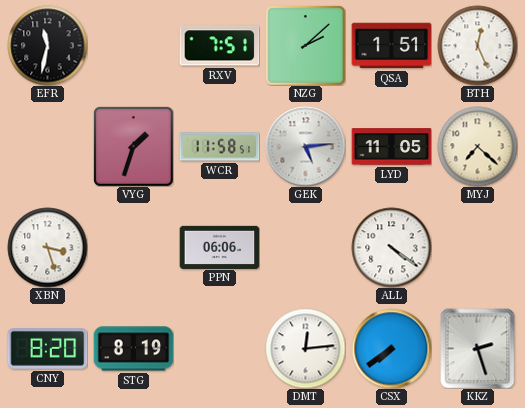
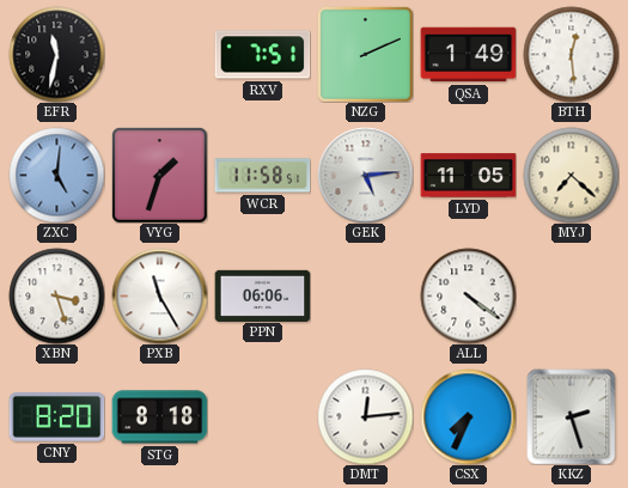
NZG: 2:08 -> 2:11 (366, 55)
QSA: 1:51 -> 1:49 (468, 55)
BTH: 12:26 -> 12:29 (571, 54)
ZXC: none -> 5:01 (56, 175)
PXB: none -> 11:25 (159, 295)
STG: 8:19 -> 8:18 (159, 417)
CSX: 7:39 -> 7:34 (468, 416)
